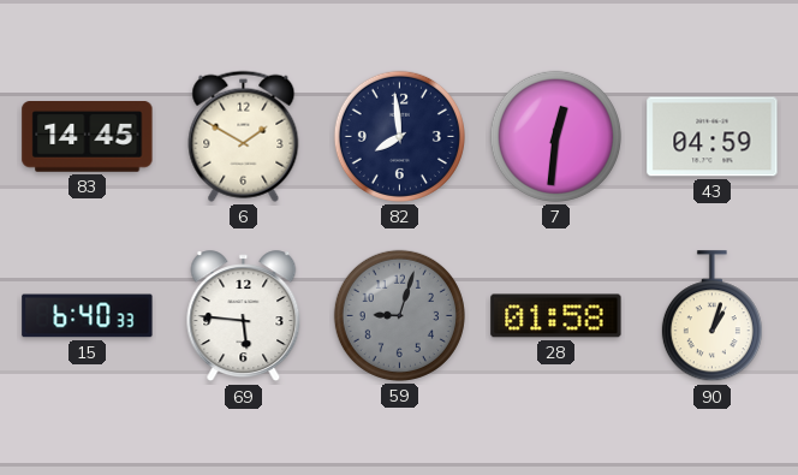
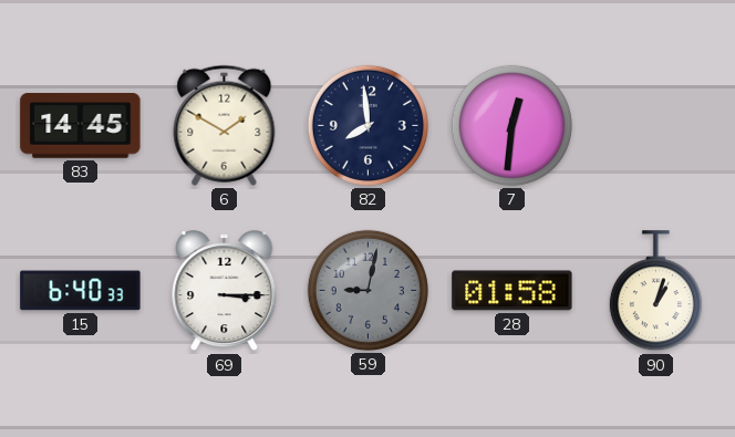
43: 04:59 -> none (713, 137)
69: 5:46 -> 3:15 (225, 291)
59: 9:03 -> 9:02 (367, 290)
